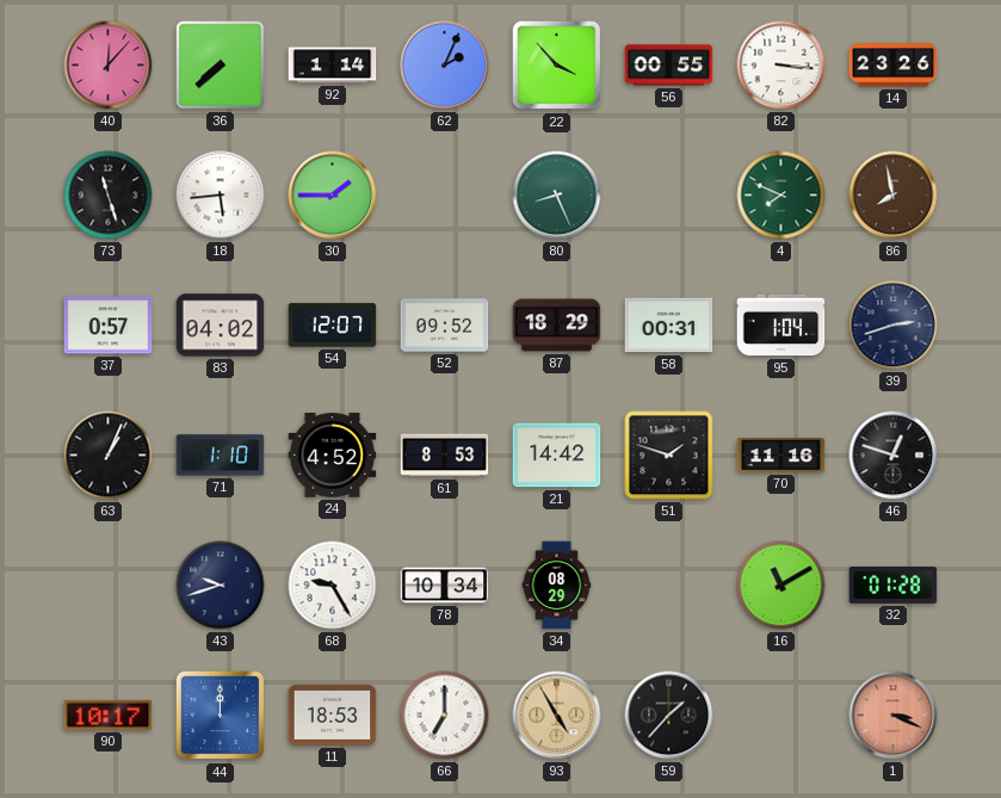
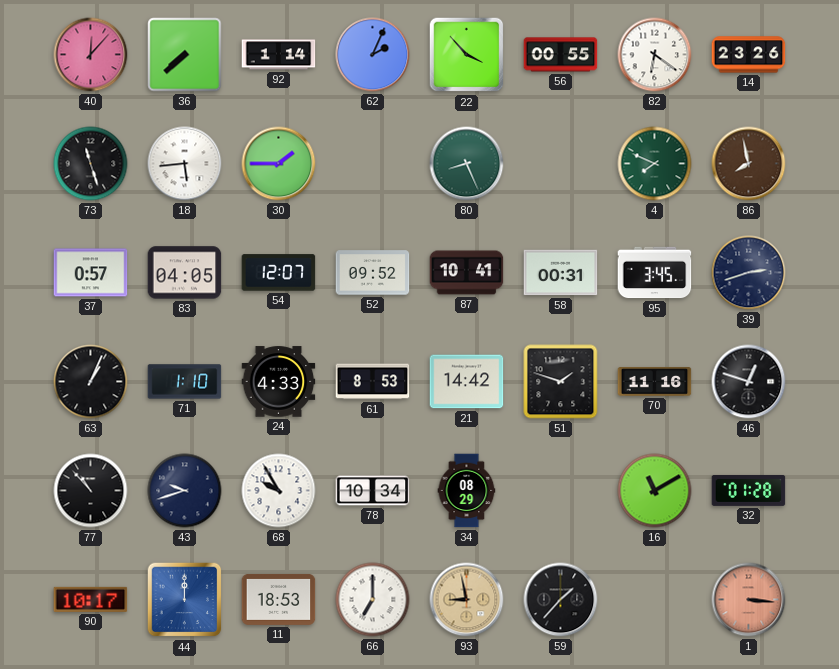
82: 3:16 -> 6:21 (655, 55)
83: 04:02 -> 04:05 (185, 273)
87: 18:29 -> 10:41 (467, 273)
95: 1:04 -> 3:45 (655, 273)
24: 4:52 -> 4:33 (279, 382)
77: none -> 10:53 (91, 491)
68: 9:25 -> 9:55 (279, 491)
93: 4:55 -> 8:58 (467, 600)
1: 3:19 -> 3:16 (749, 600)
